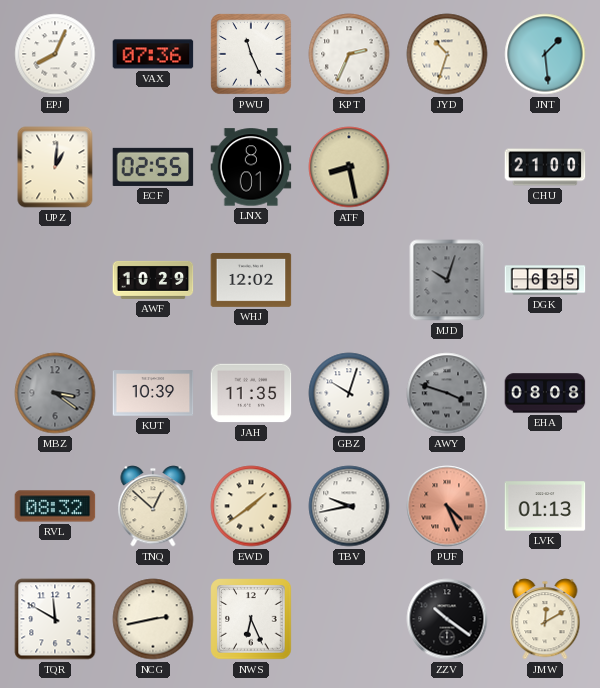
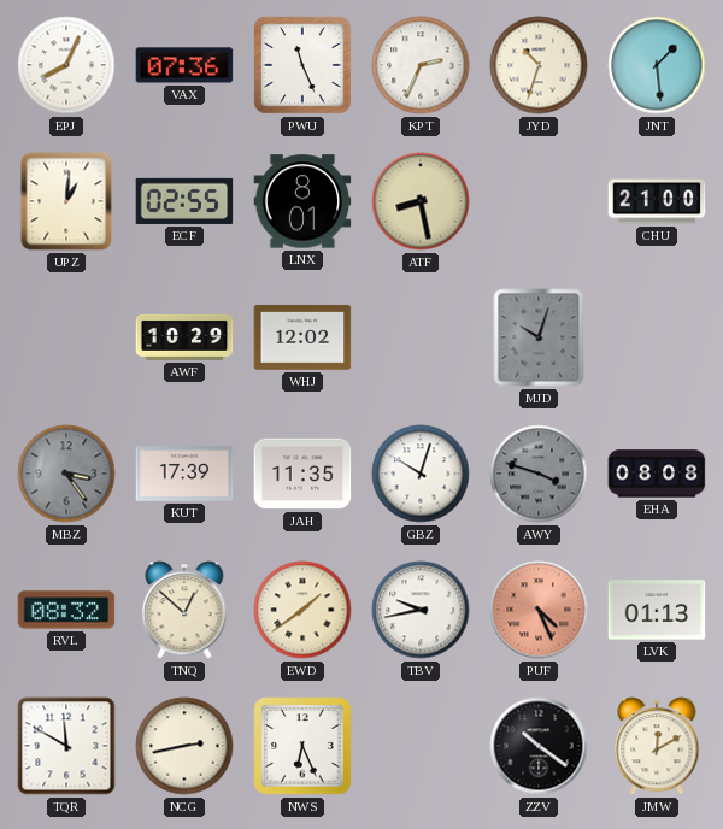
DGK: 6:35 -> none (545, 280)
MBZ: 3:21 -> 3:24 (66, 474)
KUT: 10:39 -> 17:39 (184, 474)
